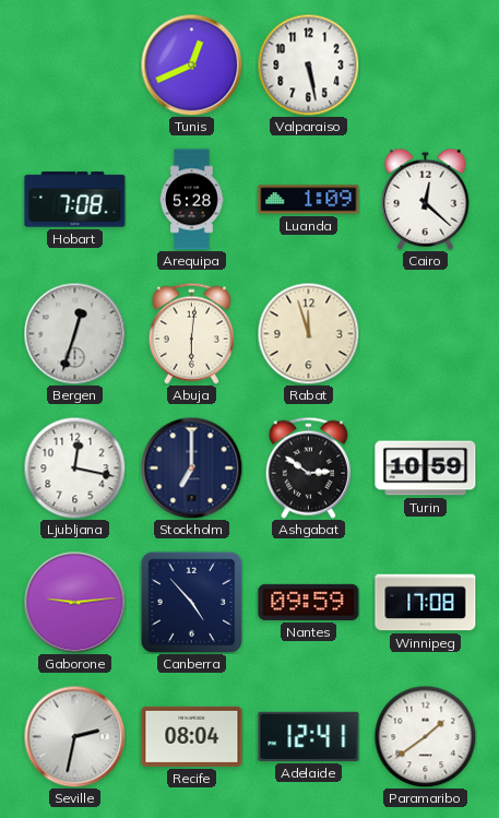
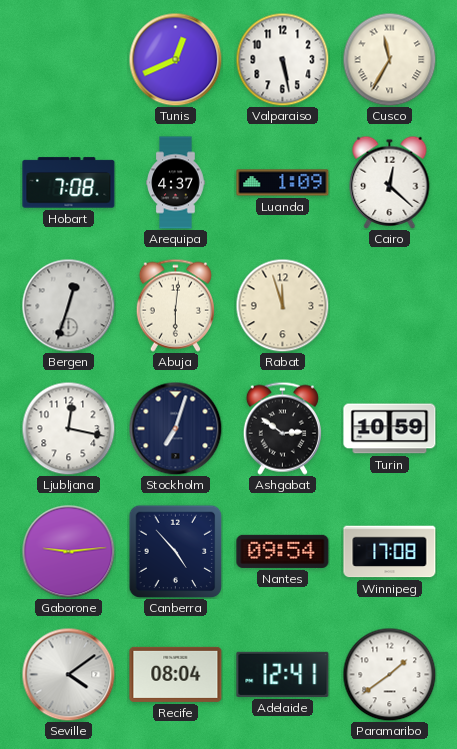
Cusco: none -> 11:35 (389, 59)
Arequipa: 5:28 -> 4:37 (176, 183)
Stockholm: 7:00 -> 7:03 (175, 428)
Nantes: 09:59 -> 09:54 (283, 551)
Seville: 2:32 -> 4:09 (68, 674)
